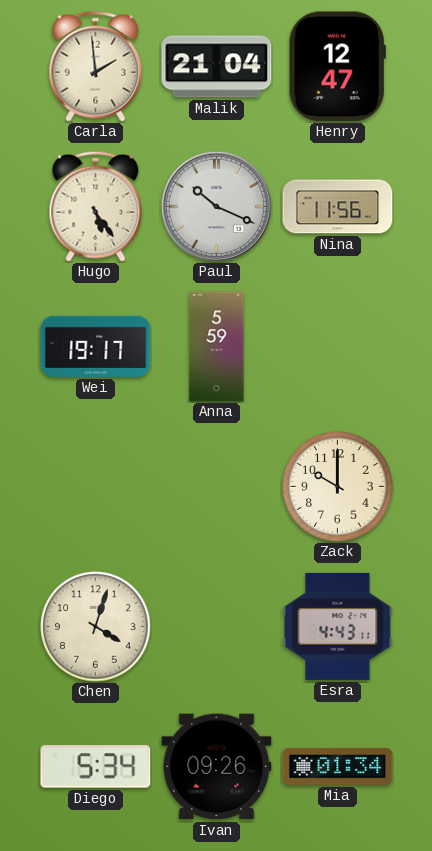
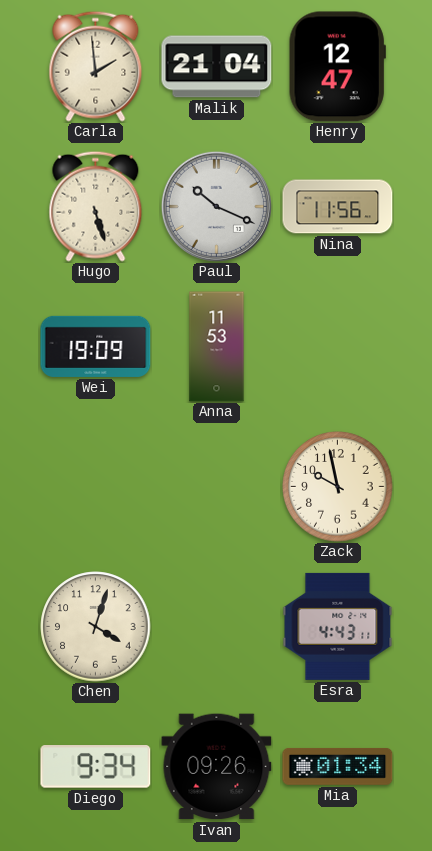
Hugo: 5:24 -> 5:27 (96, 206)
Wei: 19:17 -> 19:09 (96, 346)
Anna: 5:59 -> 11:53 (217, 347)
Zack: 10:00 -> 9:58 (338, 487)
Diego: 5:34 -> 9:34 (96, 767)
